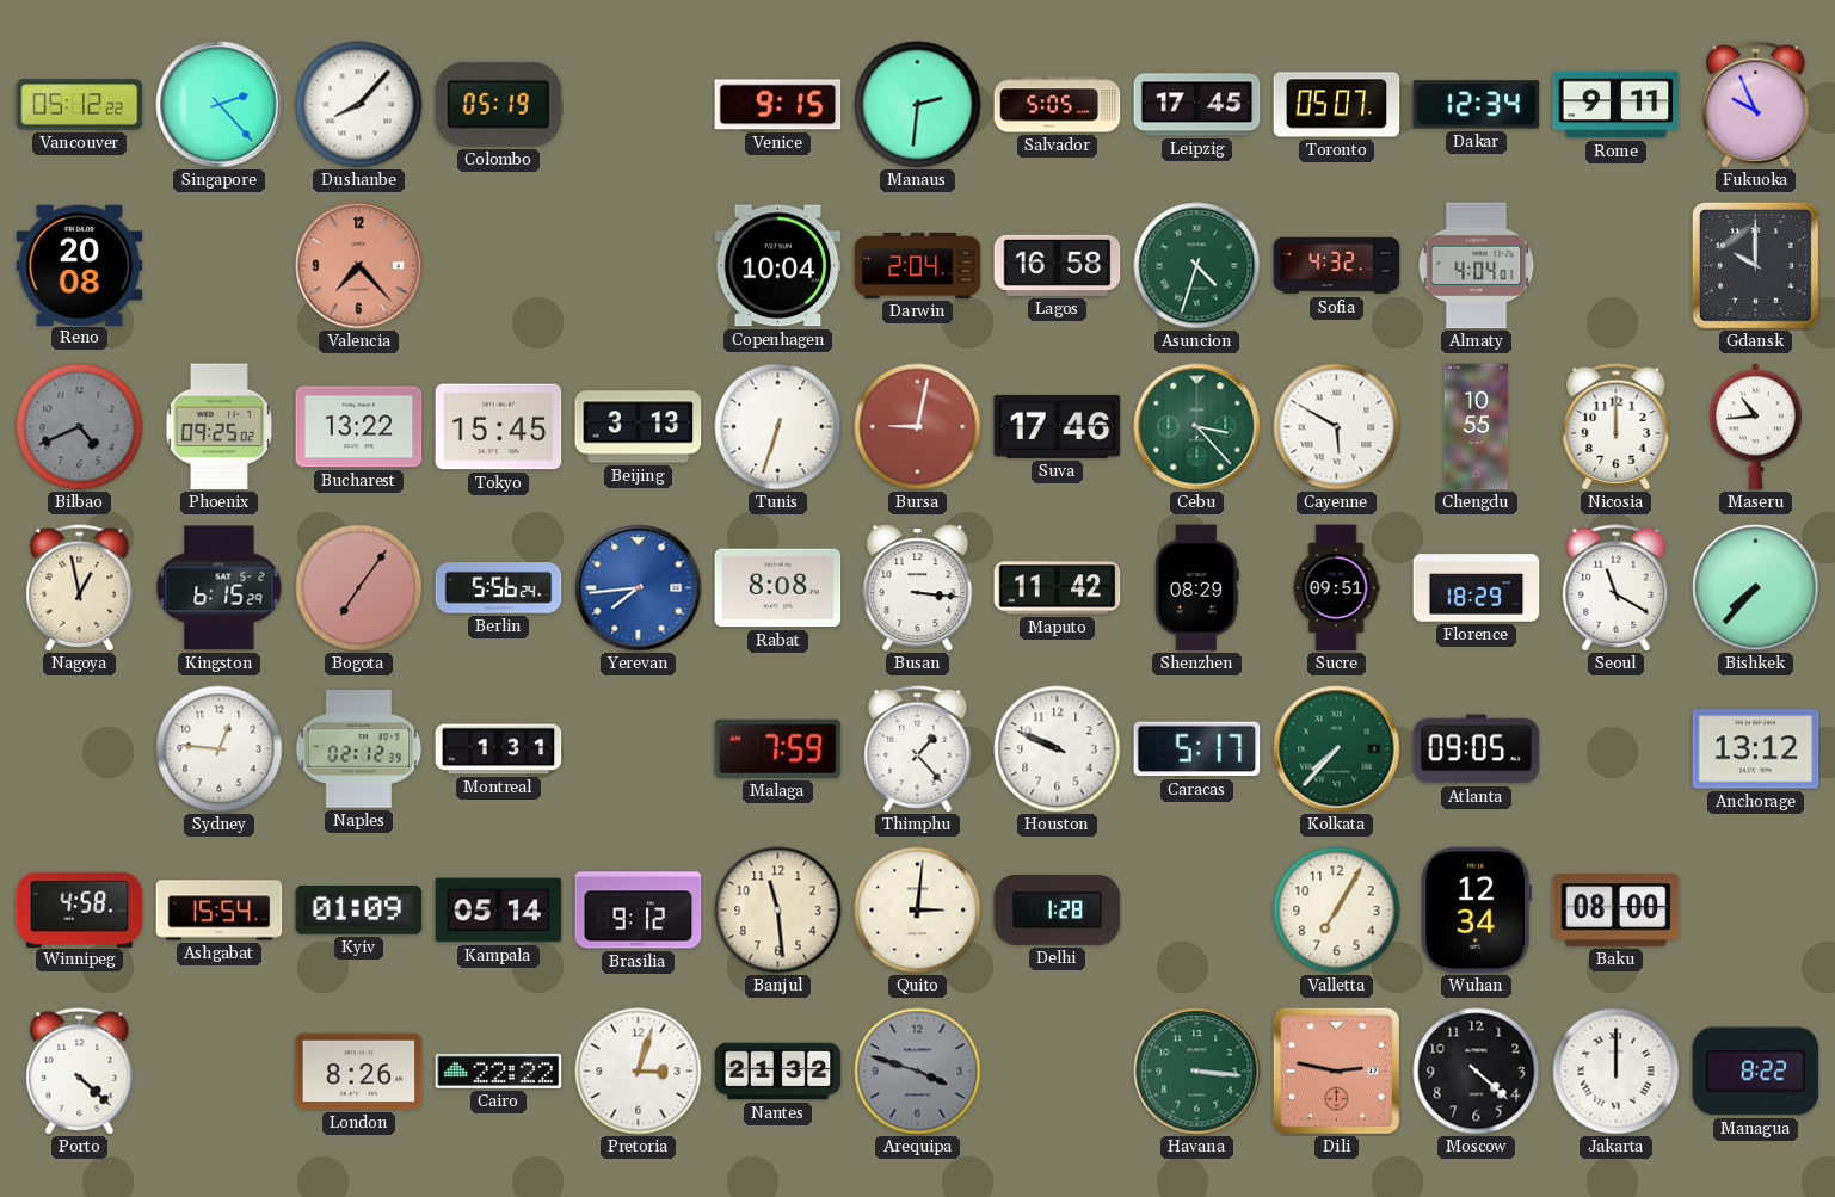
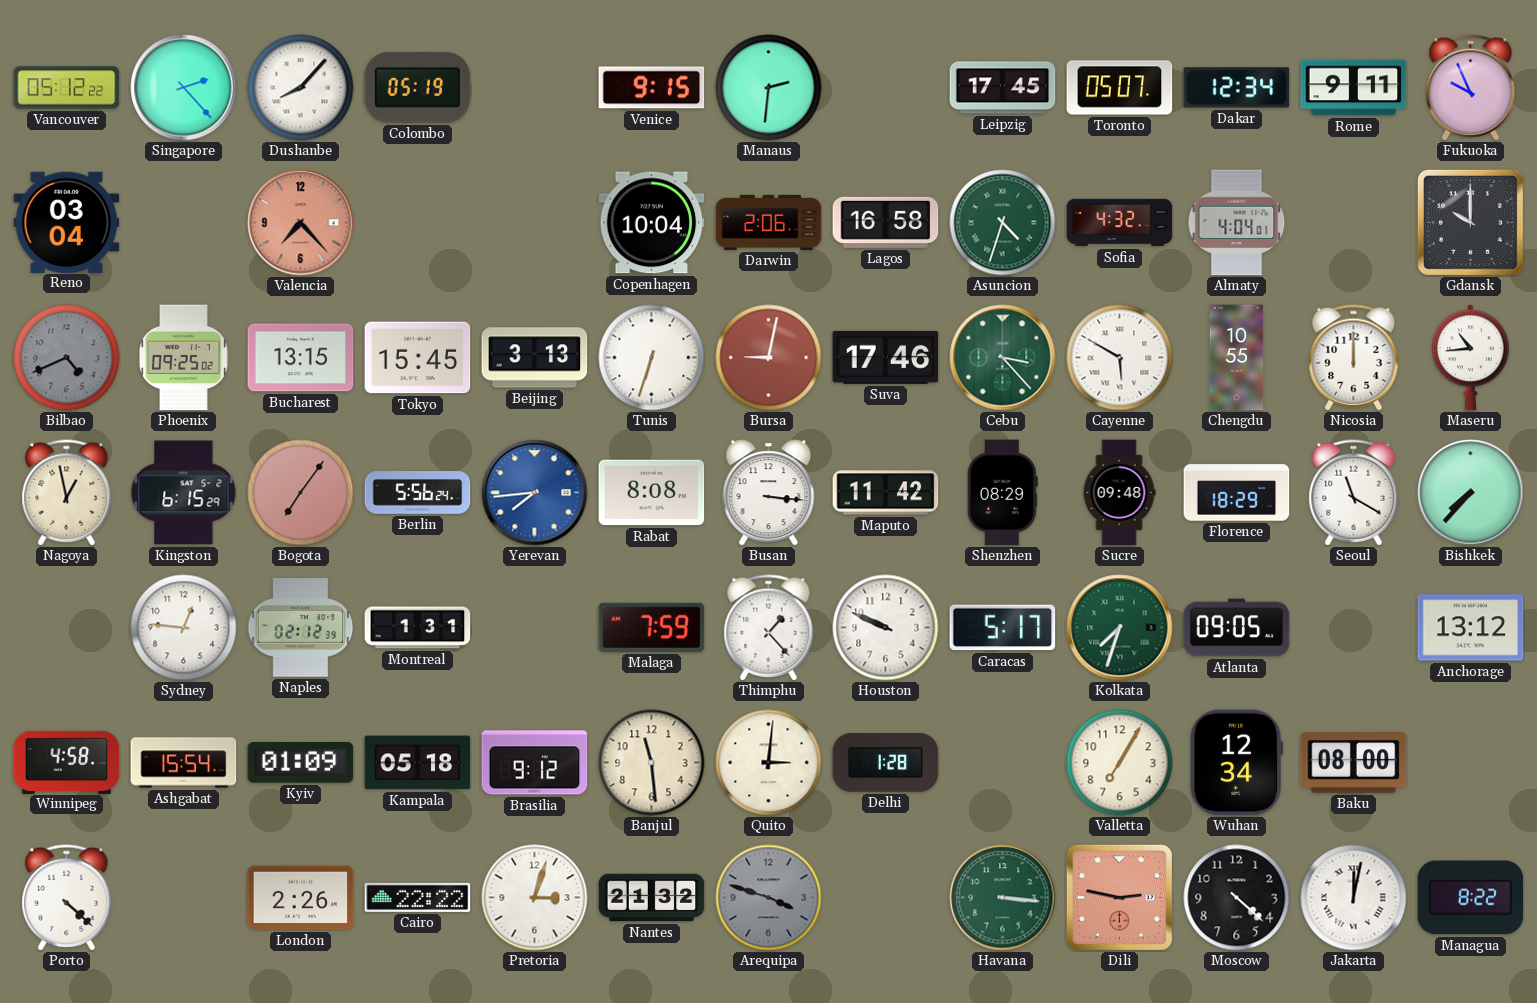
Salvador: 5:05 -> none (1058, 105)
Reno: 20:08 -> 03:04 (67, 222)
Darwin: 2:04 -> 2:06 (769, 222)
Bucharest: 13:22 -> 13:15 (301, 358)
Sucre: 09:51 -> 09:48 (1119, 493)
Kolkata: 7:37 -> 7:33 (1120, 628)
Kampala: 05:14 -> 05:18 (418, 763)
London: 8:26 -> 2:26 (301, 898)
Jakarta: 12:00 -> 12:02 (1354, 898)
